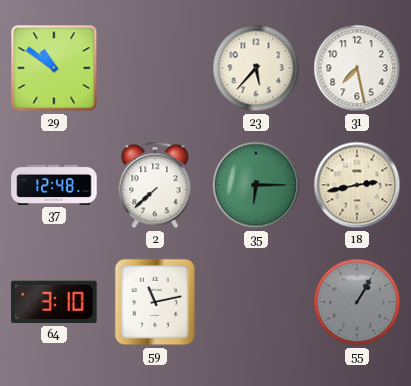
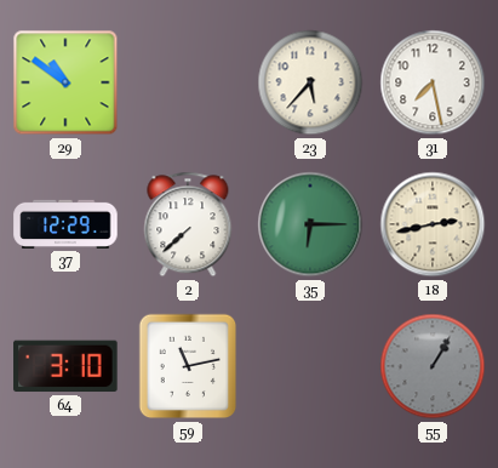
37: 12:48 -> 12:29 (65, 224)
